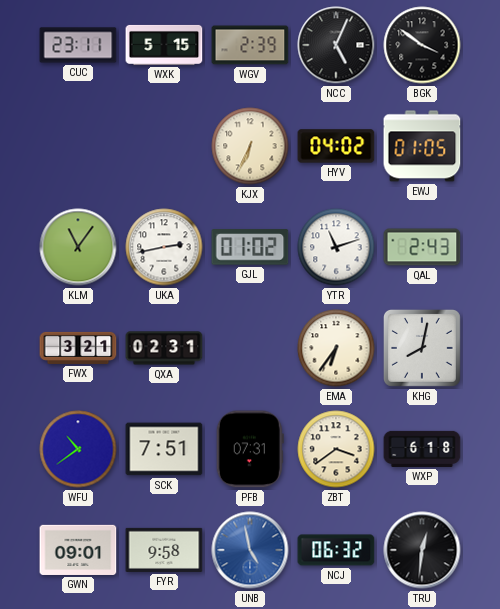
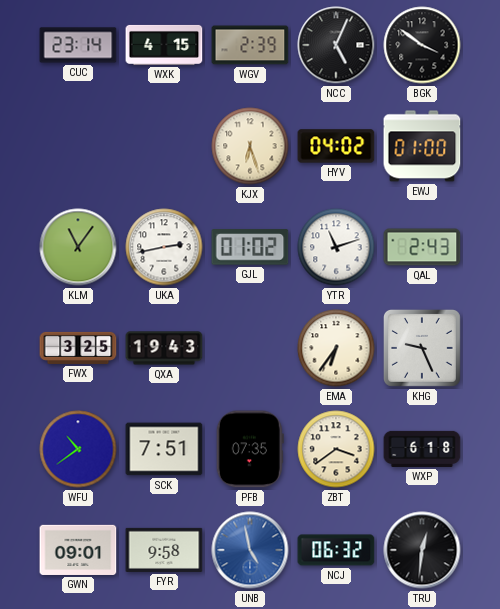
CUC: 23:11 -> 23:14 (78, 45)
WXK: 5:15 -> 4:15 (164, 45)
KJX: 6:34 -> 6:27 (250, 146)
EWJ: 01:05 -> 01:00 (422, 146)
FWX: 3:21 -> 3:25 (78, 348)
QXA: 02:31 -> 19:43 (164, 348)
KHG: 8:02 -> 9:26 (422, 348)
PFB: 07:31 -> 07:35 (250, 449)
